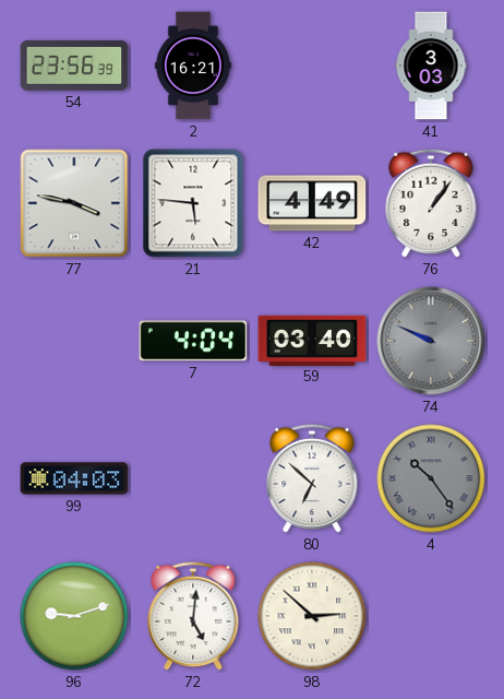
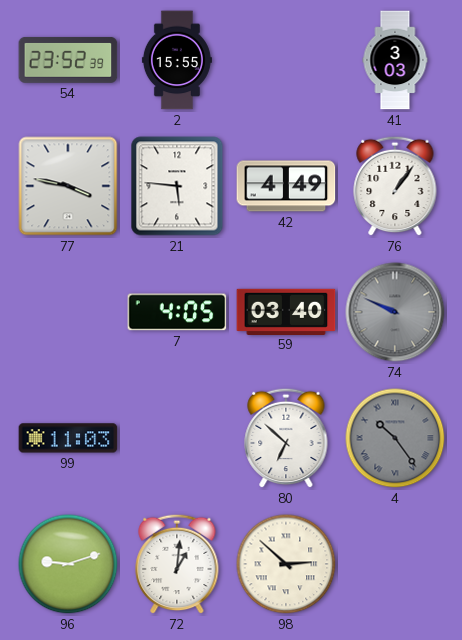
54: 23:56 -> 23:52 (68, 60)
2: 16:21 -> 15:55 (177, 60)
7: 4:04 -> 4:05 (177, 312)
99: 04:03 -> 11:03 (68, 438)
72: 5:01 -> 1:01 (177, 564)
